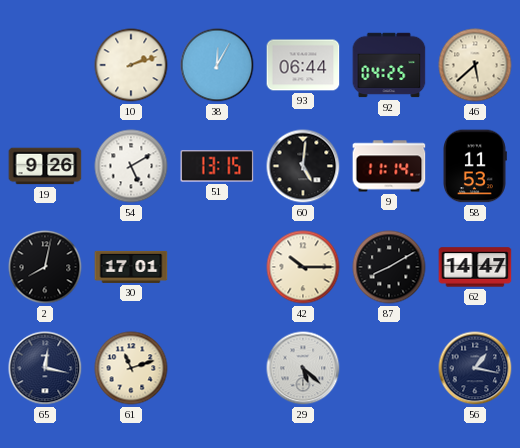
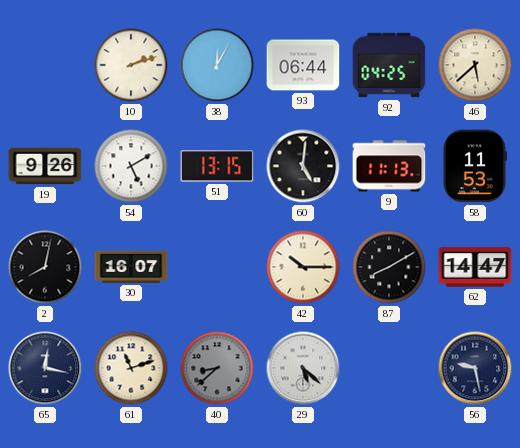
9: 11:14 -> 11:13 (389, 166)
30: 17:01 -> 16:07 (131, 267)
40: none -> 8:38 (217, 368)
56: 1:17 -> 9:28 (475, 368)
